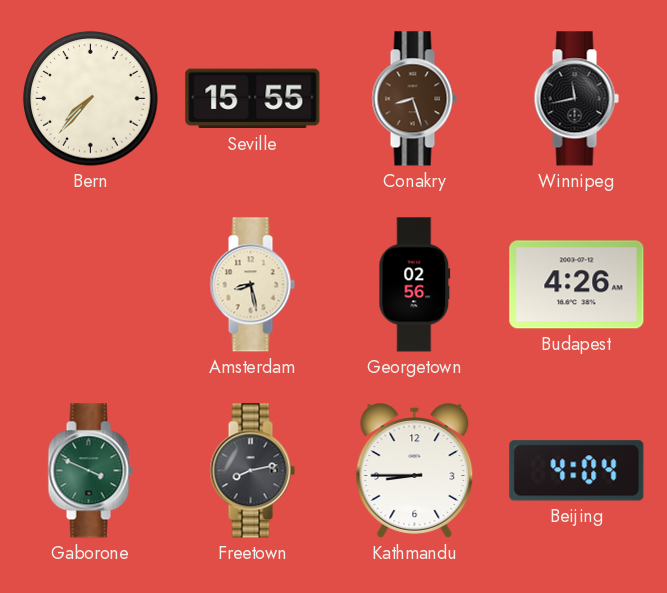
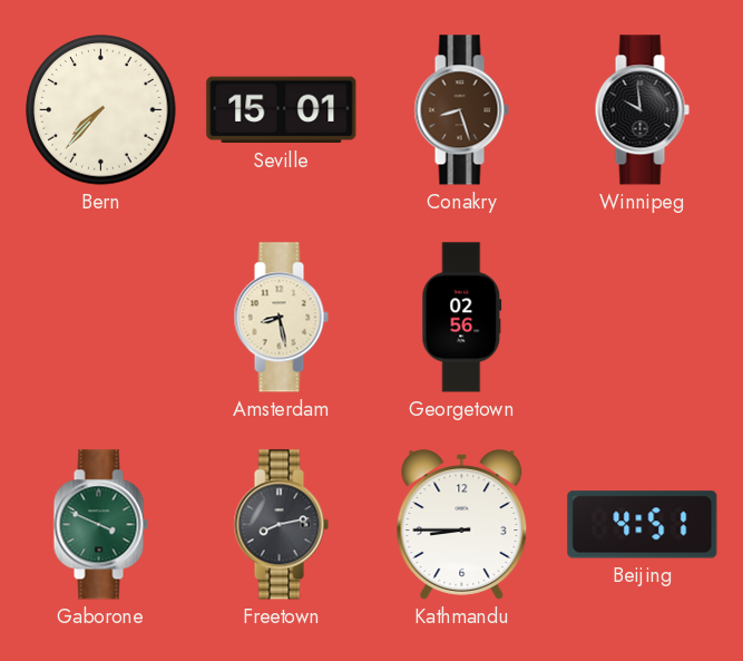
Seville: 15:55 -> 15:01 (282, 110)
Winnipeg: 11:43 -> 9:59 (642, 110)
Budapest: 4:26 -> none (577, 285)
Beijing: 4:04 -> 4:51 (643, 525)
